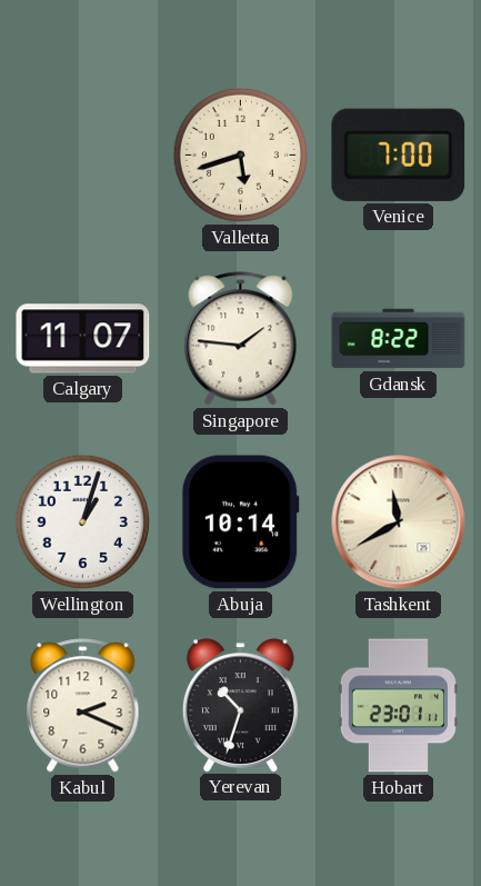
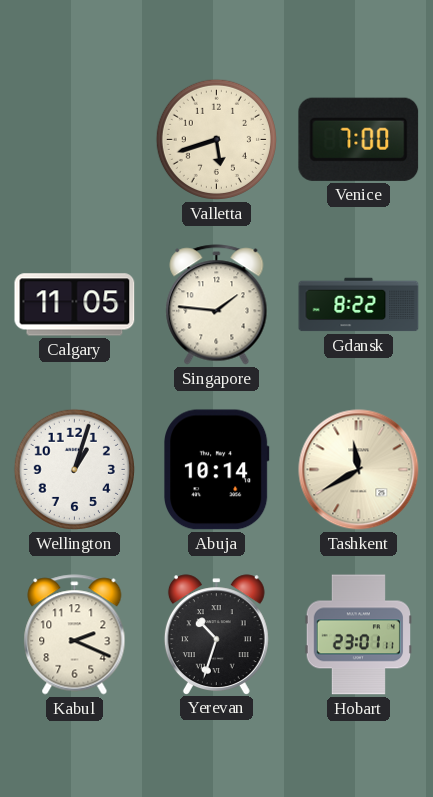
Calgary: 11:07 -> 11:05 (75, 305)
